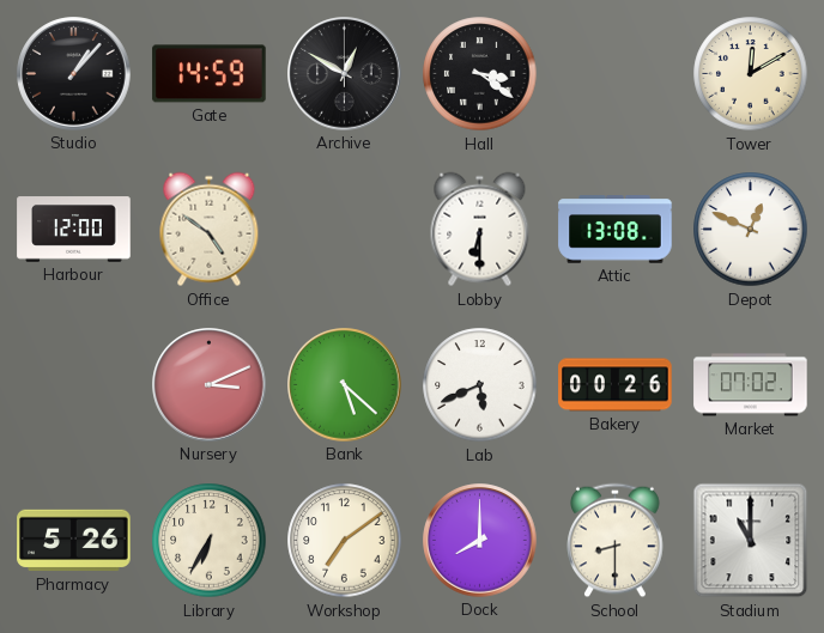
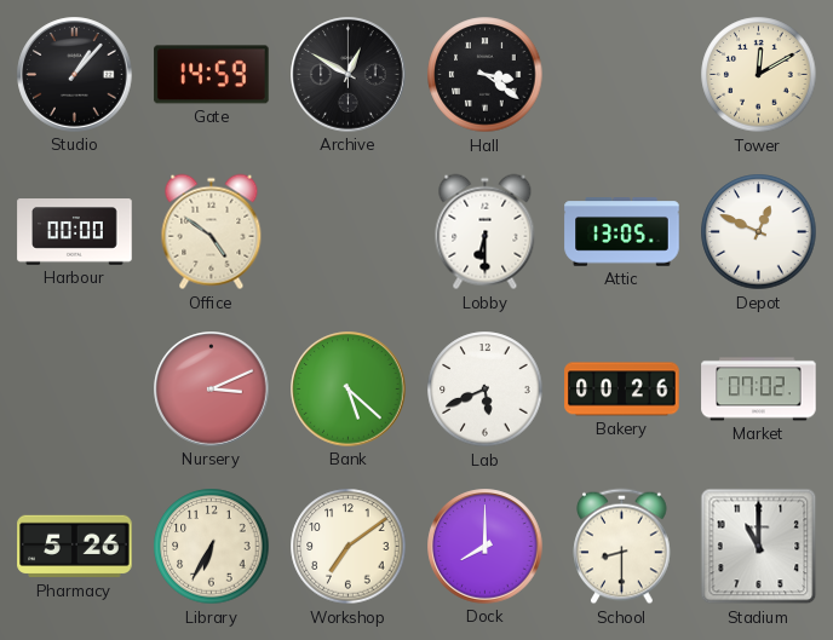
Harbour: 12:00 -> 00:00 (75, 232)
Attic: 13:08 -> 13:05 (622, 232)
